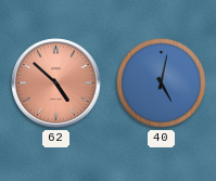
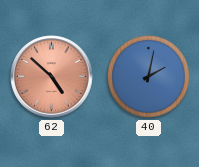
40: 5:02 -> 2:02 (149, 77)
